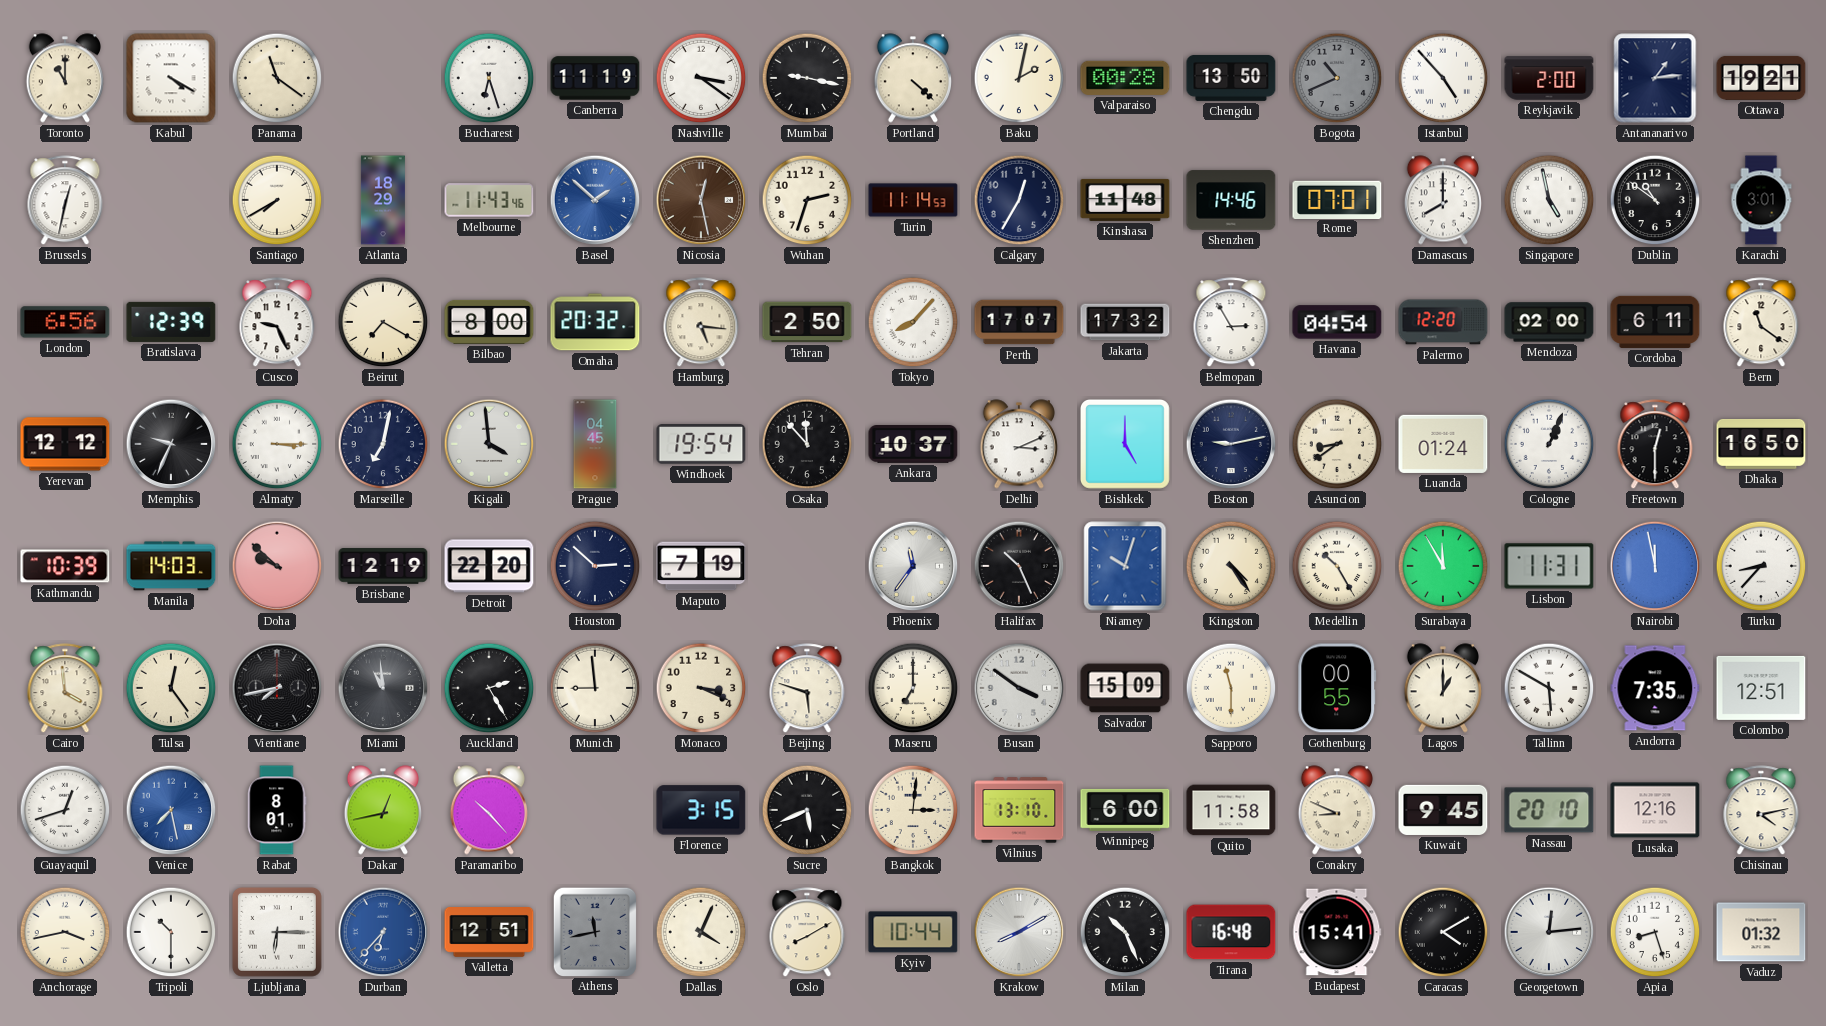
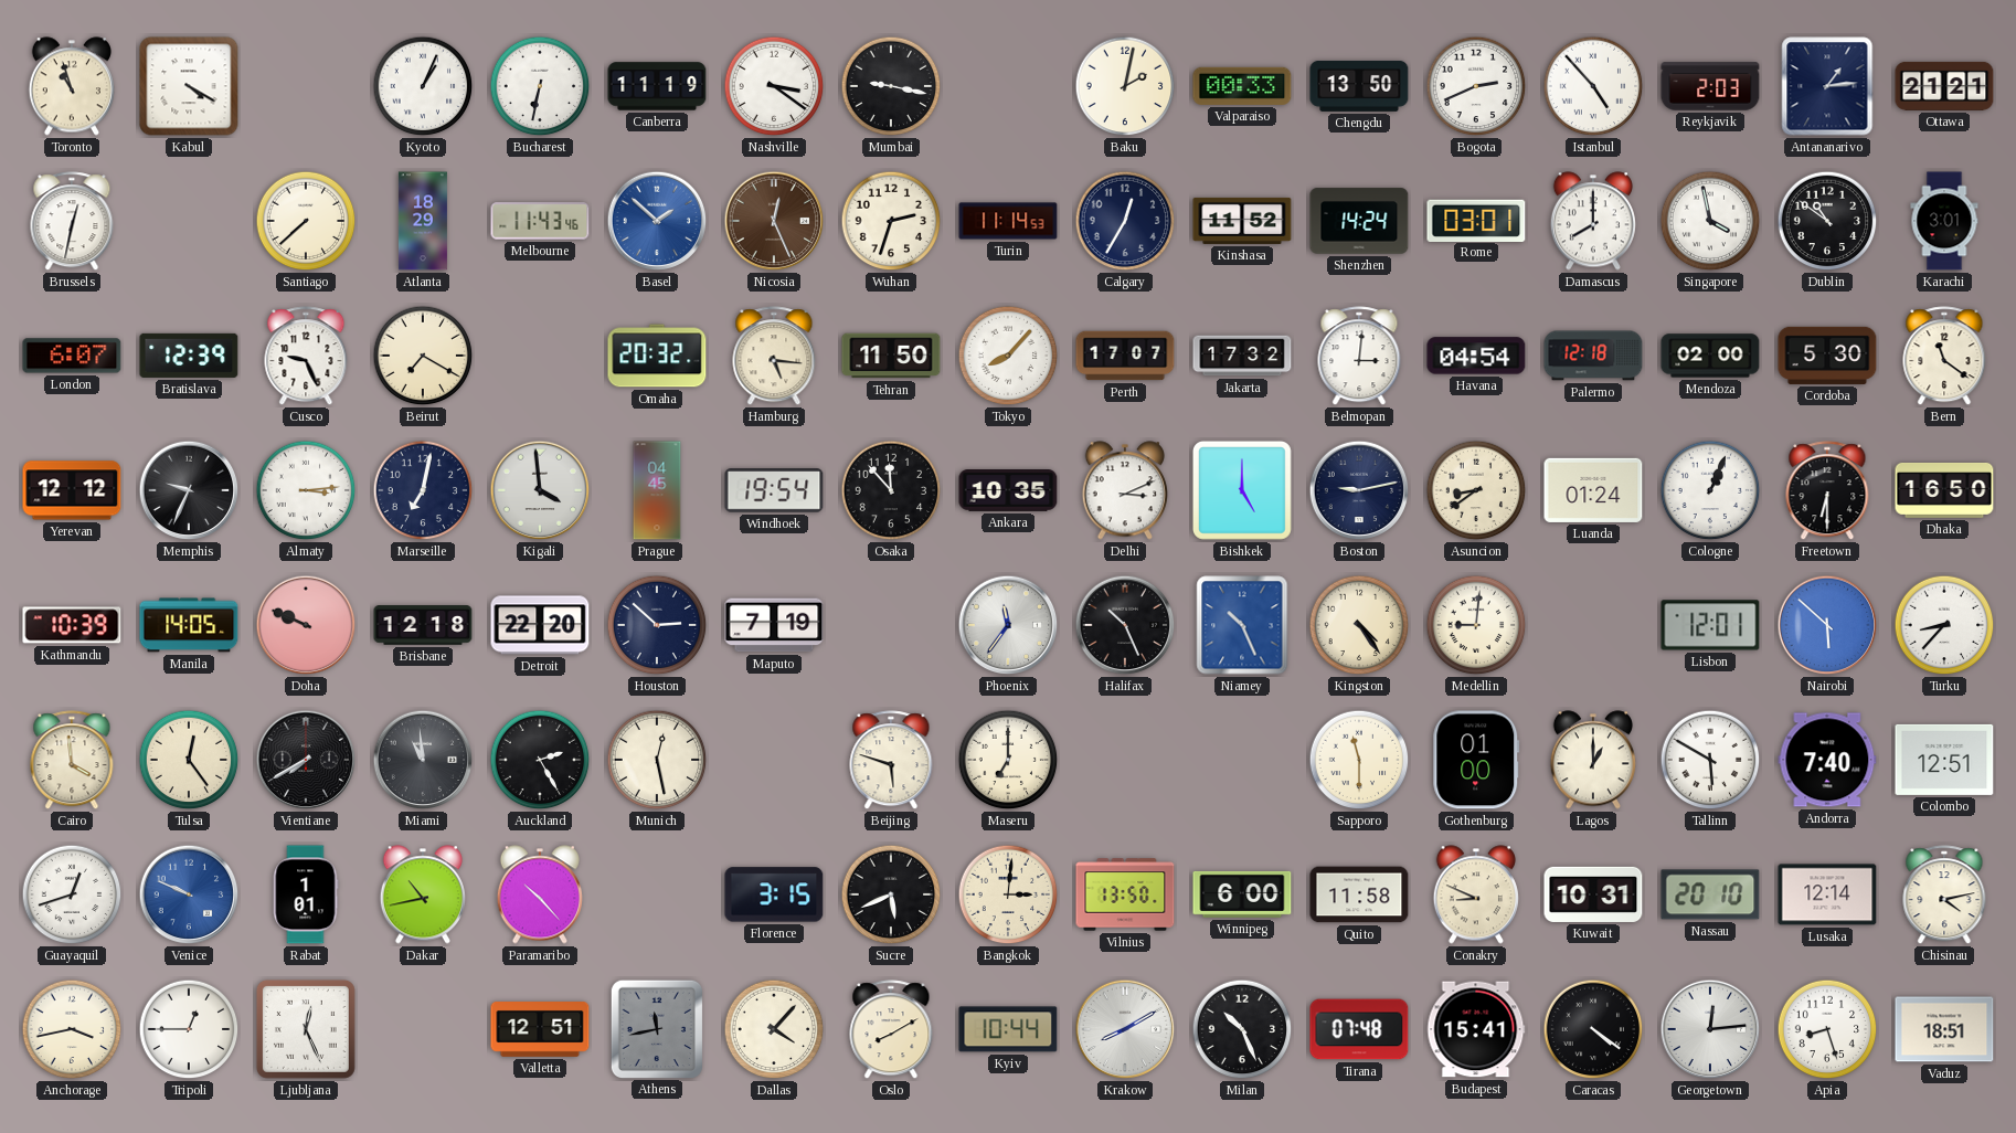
Toronto: 11:00 -> 10:57 (72, 86)
Panama: 11:21 -> none (277, 78)
Kyoto: none -> 1:04 (423, 86)
Bucharest: 6:27 -> 6:32 (540, 86)
Portland: 4:22 -> none (913, 78)
Valparaiso: 00:28 -> 00:33 (1242, 86)
Bogota: 10:41 -> 2:41 (1476, 86)
Bogota dial: grey -> white (1476, 86)
Reykjavik: 2:00 -> 2:03 (1710, 86)
Ottawa: 19:21 -> 21:21 (1944, 86)
Santiago: 7:40 -> 7:38 (306, 221)
Nicosia: 12:28 -> 12:26 (774, 221)
Kinshasa: 11:48 -> 11:52 (1242, 221)
Shenzhen: 14:46 -> 14:24 (1359, 221)
Rome: 07:01 -> 03:01 (1476, 220)
Singapore: 4:58 -> 3:58 (1710, 221)
London: 6:56 -> 6:07 (72, 356)
Bilbao: 8:00 -> none (489, 322)
Tehran: 2:50 -> 11:50 (891, 356)
Belmopan: 2:55 -> 3:01 (1359, 357)
Palermo: 12:20 -> 12:18 (1593, 356)
Cordoba: 6:11 -> 5:30 (1827, 356)
Almaty: 3:15 -> 3:14 (306, 490)
Ankara: 10:37 -> 10:35 (1008, 491)
Freetown: 12:30 -> 6:30 (1827, 491)
Manila: 14:03 -> 14:05 (189, 625)
Doha: 9:52 -> 9:49 (306, 625)
Brisbane: 12:19 -> 12:18 (423, 625)
Niamey: 10:03 -> 10:26 (1242, 625)
Medellin: 10:25 -> 9:01 (1476, 625)
Surabaya: 11:55 -> none (1443, 566)
Lisbon: 11:31 -> 12:01 (1710, 625)
Nairobi: 11:58 -> 5:52 (1827, 625)
Vientiane: 7:43 -> 7:40 (306, 760)
Munich: 8:59 -> 12:28 (657, 760)
Monaco: 3:19 -> none (701, 688)
Busan: 3:51 -> none (1019, 688)
Salvador: 15:09 -> none (1125, 688)
Gothenburg: 00:55 -> 01:00 (1476, 760)
Andorra: 7:35 -> 7:40 (1827, 760)
Venice: 7:28 -> 9:49 (189, 894)
Rabat: 8:01 -> 1:01 (306, 894)
Dakar: 12:43 -> 10:43 (423, 894)
Vilnius: 13:10 -> 13:50 (1125, 894)
Kuwait: 9:45 -> 10:31 (1593, 894)
Lusaka: 12:16 -> 12:14 (1827, 894)
Tripoli: 10:30 -> 12:45 (189, 1029)
Ljubljana: 6:15 -> 12:26 (306, 1029)
Durban: 6:37 -> none (383, 932)
Dallas: 4:04 -> 4:07 (774, 1029)
Tirana: 16:48 -> 07:48 (1359, 1029)
Caracas: 4:10 -> 4:21 (1593, 1029)
Vaduz: 01:32 -> 18:51 (1944, 1029)
